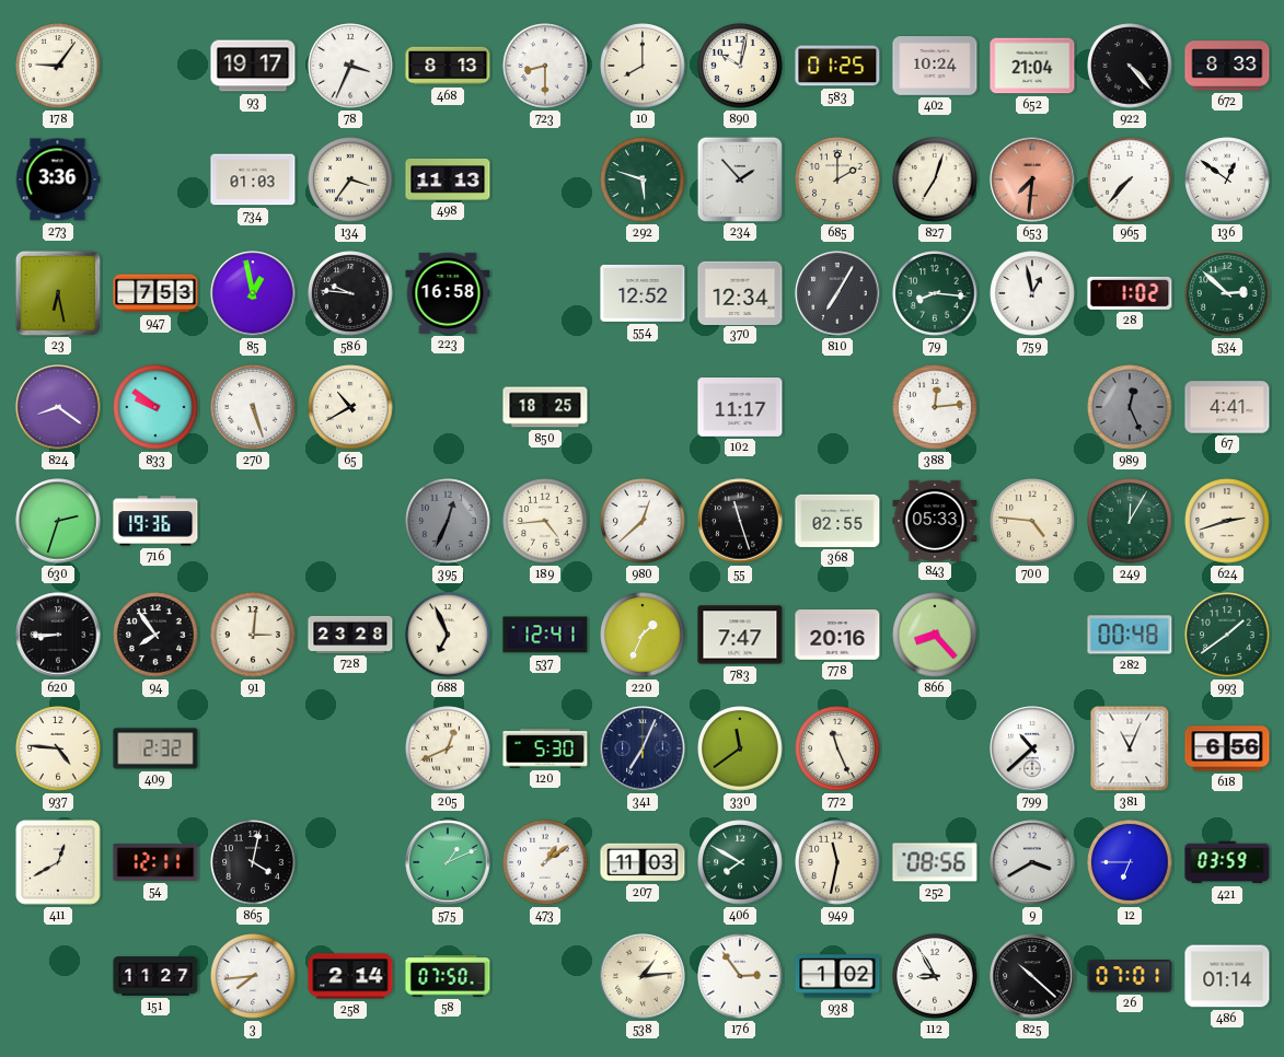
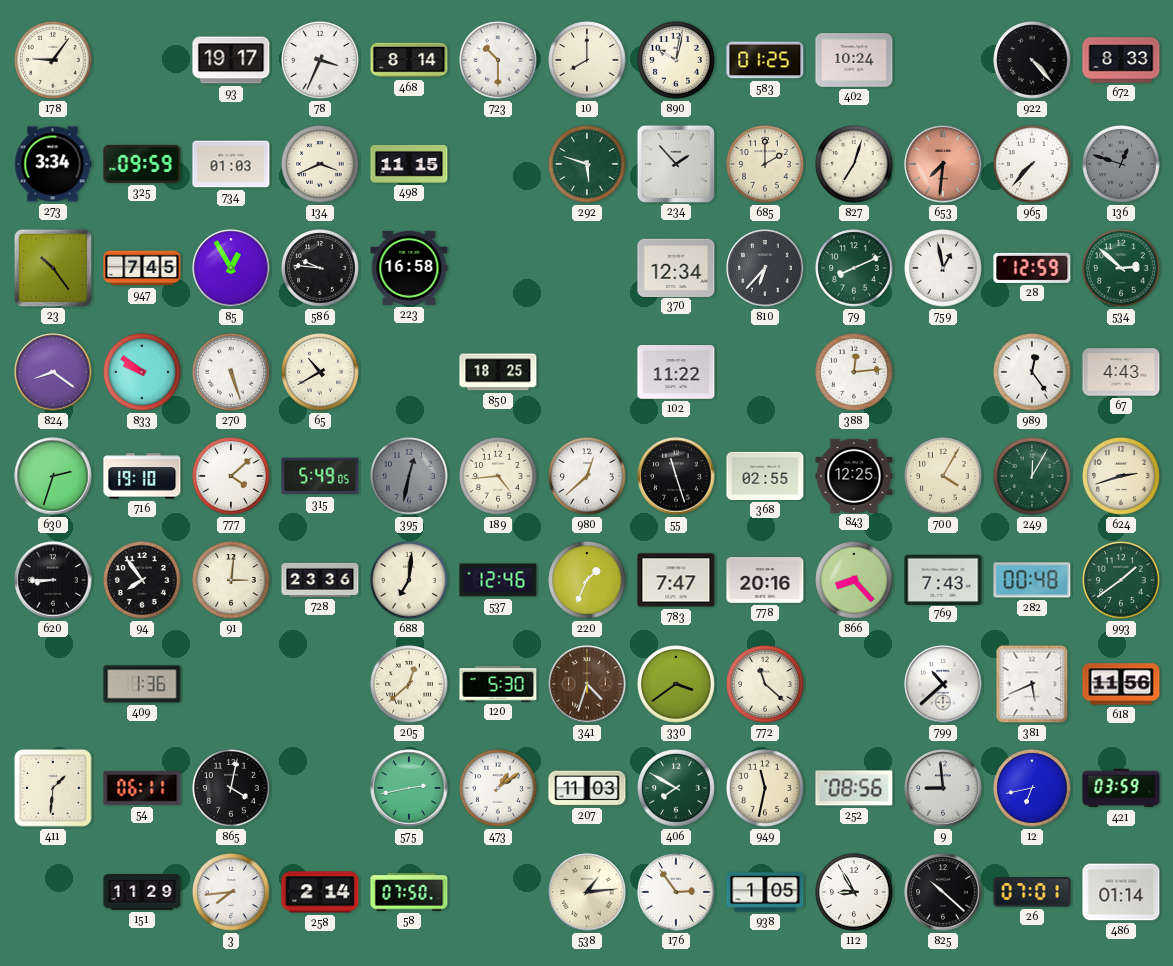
468: 8:13 -> 8:14 (409, 60)
723: 8:30 -> 10:30 (498, 60)
652: 21:04 -> none (1032, 66)
273: 3:36 -> 3:34 (53, 164)
325: none -> 09:59 (142, 164)
134: 3:36 -> 3:41 (320, 164)
498: 11:13 -> 11:15 (409, 164)
136: 12:51 -> 12:48 (1121, 164)
136 dial: white -> grey (1121, 164)
23: 6:28 -> 10:24 (52, 267)
947: 7:53 -> 7:45 (142, 268)
85: 12:58 -> 12:55 (231, 268)
554: 12:52 -> none (643, 293)
810: 7:05 -> 6:37 (765, 268)
79: 8:16 -> 8:11 (854, 268)
28: 1:02 -> 12:59 (1032, 268)
102: 11:17 -> 11:22 (676, 373)
989: 12:26 -> 12:24 (1032, 372)
989 dial: grey -> white (1032, 372)
67: 4:41 -> 4:43 (1121, 372)
716: 19:36 -> 19:10 (142, 476)
777: none -> 4:08 (231, 476)
315: none -> 5:49 (320, 476)
395: 12:34 -> 12:32 (409, 476)
843: 05:33 -> 12:25 (854, 475)
700: 4:46 -> 4:05 (943, 476)
728: 23:28 -> 23:36 (320, 580)
688: 6:56 -> 7:01 (409, 580)
537: 12:41 -> 12:46 (498, 580)
769: none -> 7:43 (943, 579)
937: 4:46 -> none (58, 748)
409: 2:32 -> 1:36 (142, 684)
205: 12:41 -> 12:38 (409, 684)
341: 7:04 -> 4:33 (587, 684)
341 dial: navy -> brown (587, 684)
330: 11:39 -> 3:39 (676, 684)
772: 11:26 -> 11:22 (765, 684)
381: 11:04 -> 5:41 (1032, 684)
618: 6:56 -> 11:56 (1121, 684)
411: 12:40 -> 1:31 (53, 788)
54: 12:11 -> 06:11 (142, 789)
575: 1:11 -> 2:43 (409, 788)
9: 3:40 -> 8:59 (943, 788)
12: 6:45 -> 6:43 (1032, 788)
151: 11:27 -> 11:29 (142, 892)
938: 1:02 -> 1:05 (765, 892)
